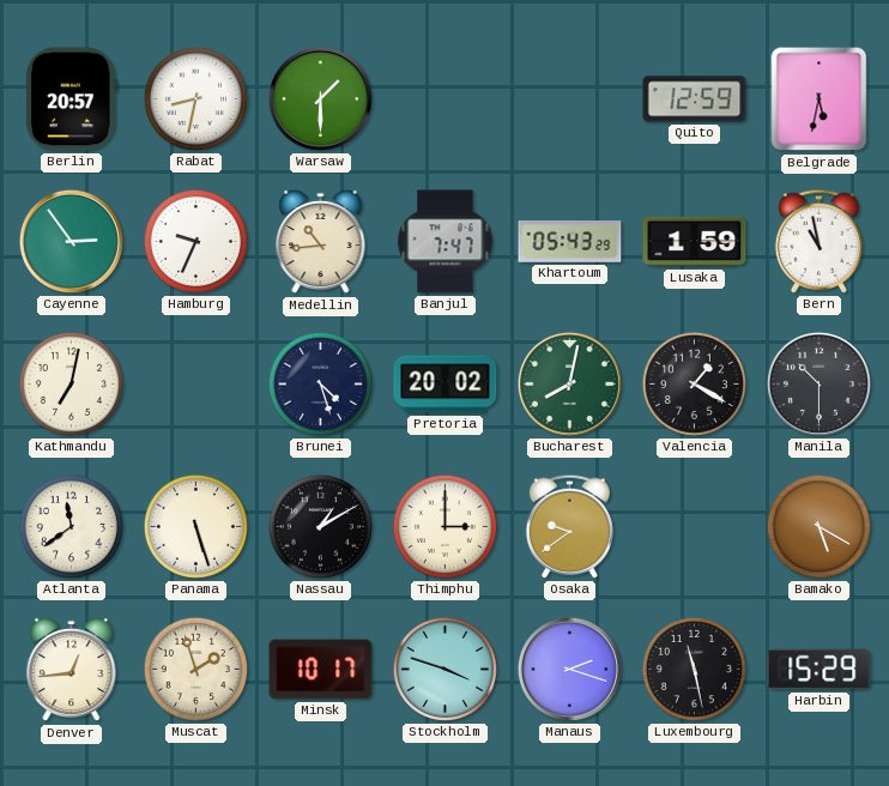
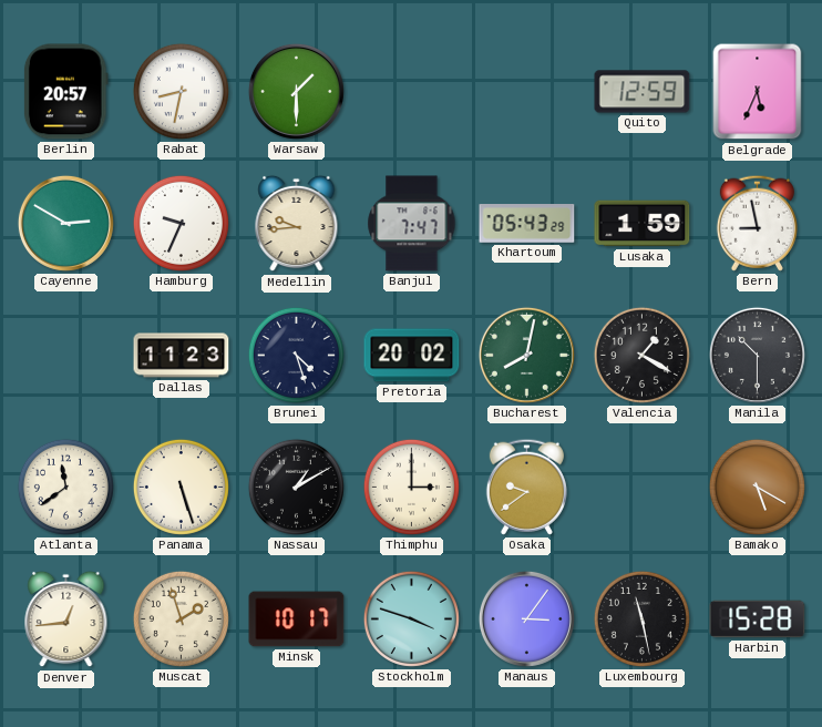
Belgrade: 5:32 -> 5:34 (758, 92)
Cayenne: 2:54 -> 2:50 (65, 223)
Medellin: 10:44 -> 9:44 (297, 224)
Bern: 10:58 -> 8:58 (757, 223)
Kathmandu: 7:02 -> none (71, 383)
Dallas: none -> 11:23 (182, 356)
Manaus: 2:18 -> 3:06 (526, 618)
Harbin: 15:29 -> 15:28 (758, 620)
